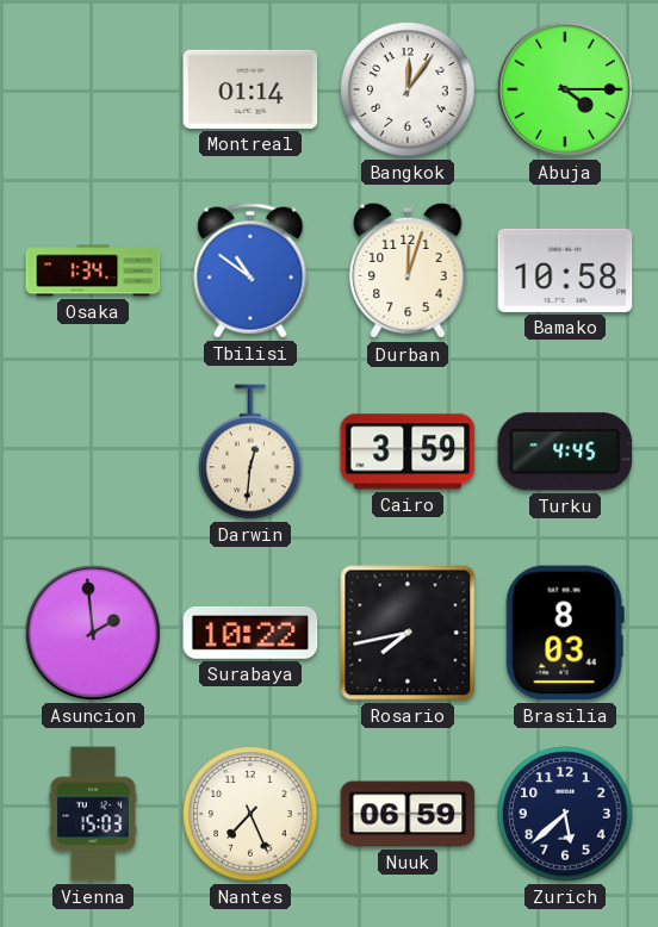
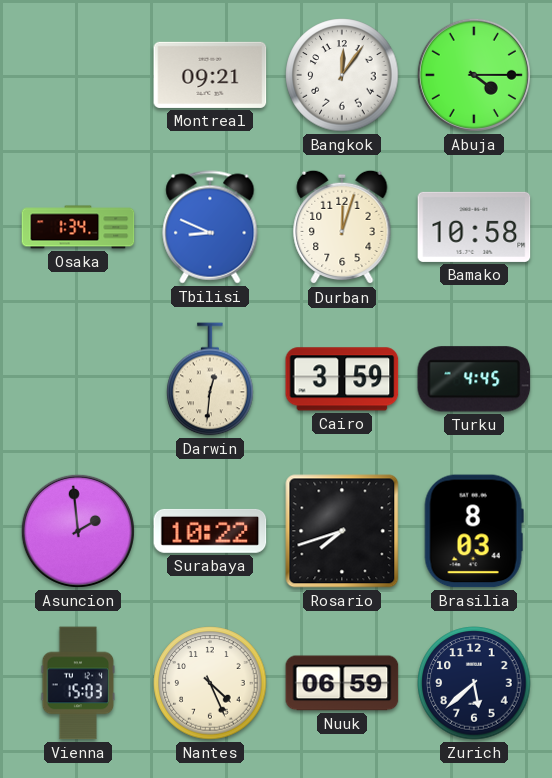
Montreal: 01:14 -> 09:21 (210, 75)
Tbilisi: 10:51 -> 8:49 (210, 227)
Rosario: 7:43 -> 7:42 (342, 531)
Nantes: 7:26 -> 4:26 (210, 683)
